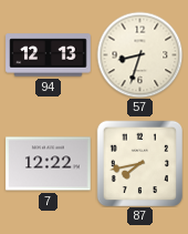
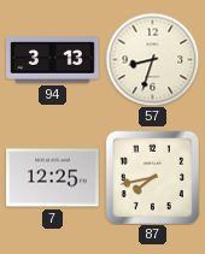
94: 12:13 -> 3:13 (53, 60)
7: 12:22 -> 12:25 (53, 178)
